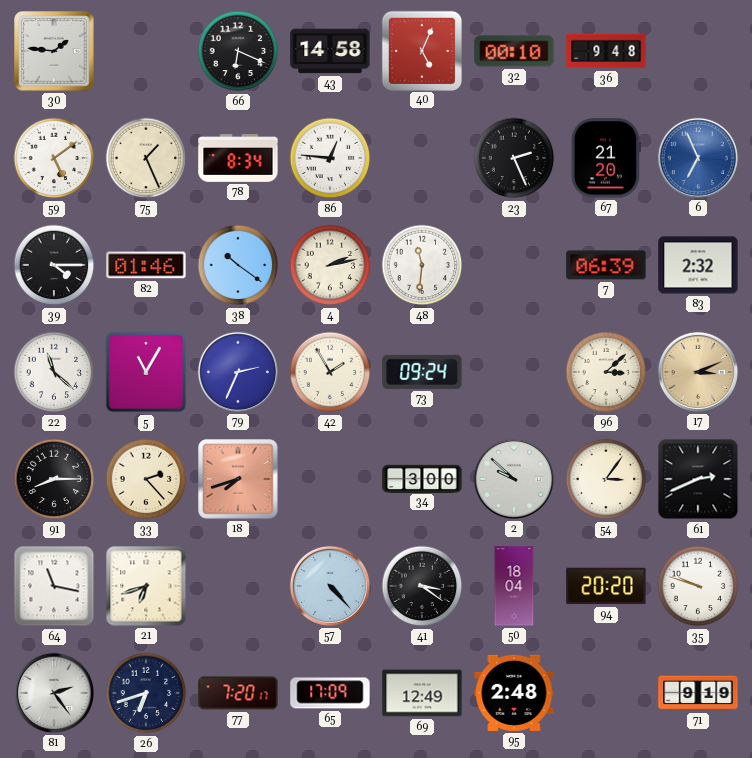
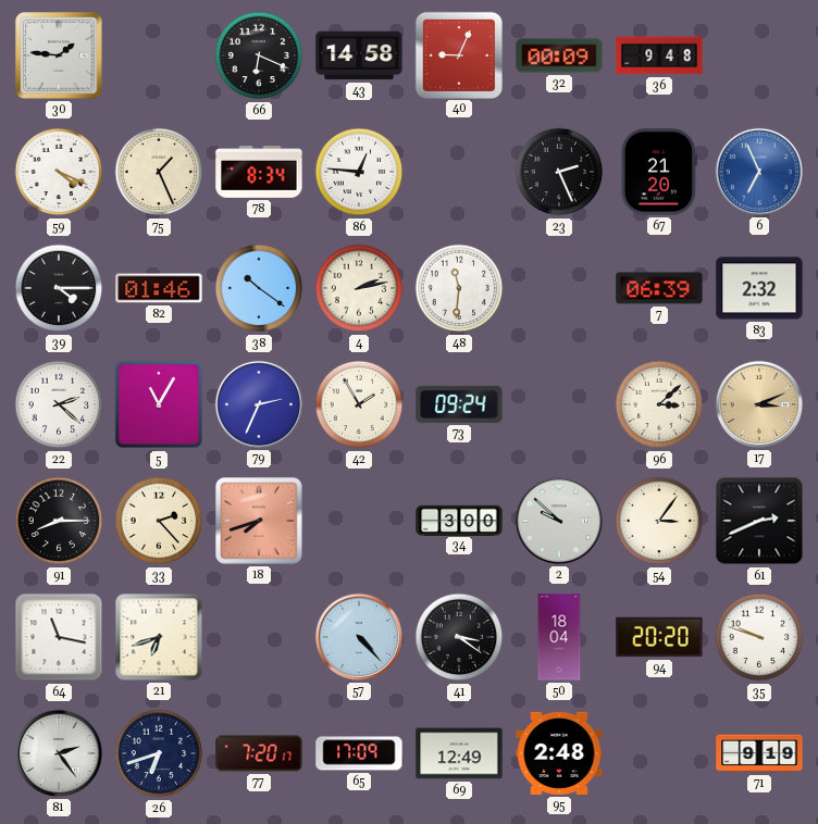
40: 5:04 -> 9:04 (458, 54)
32: 00:10 -> 00:09 (559, 55)
59: 5:09 -> 4:19 (59, 172)
22: 11:22 -> 2:22 (59, 404)
